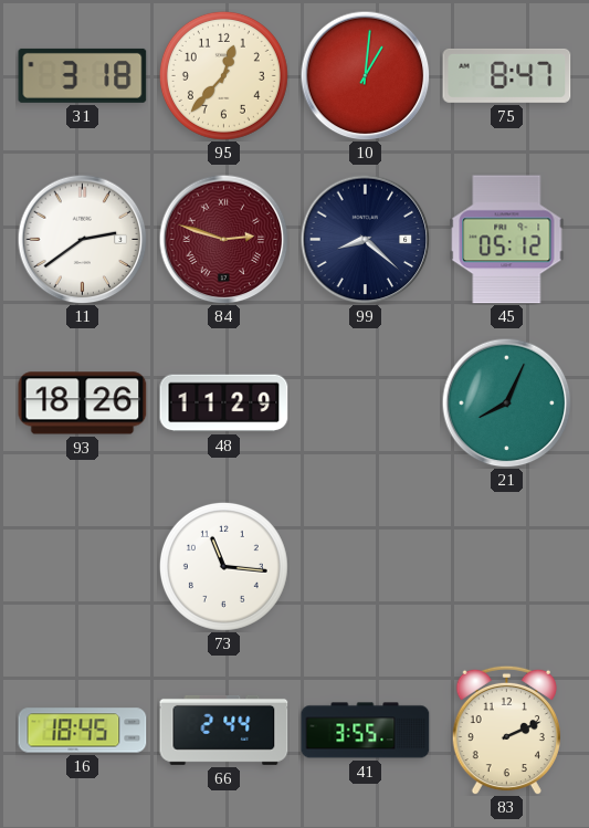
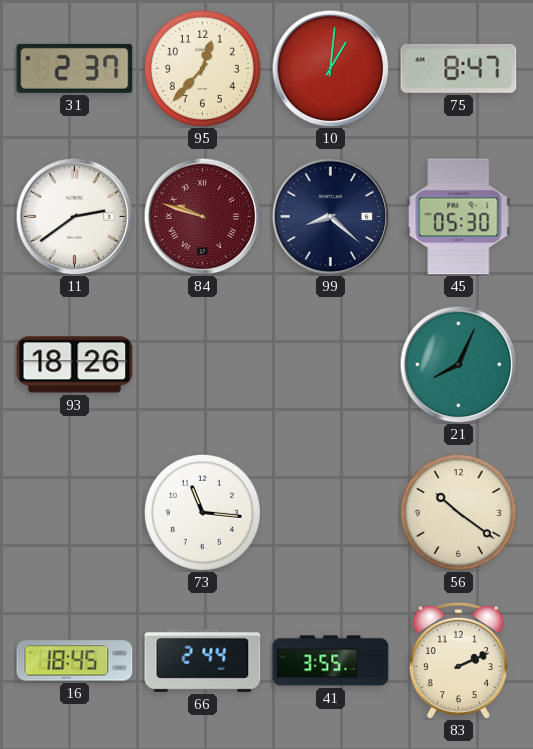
31: 3:18 -> 2:37 (75, 68)
84: 2:48 -> 9:48 (202, 216)
45: 05:12 -> 05:30 (459, 217)
48: 11:29 -> none (224, 403)
56: none -> 10:21 (458, 512)
